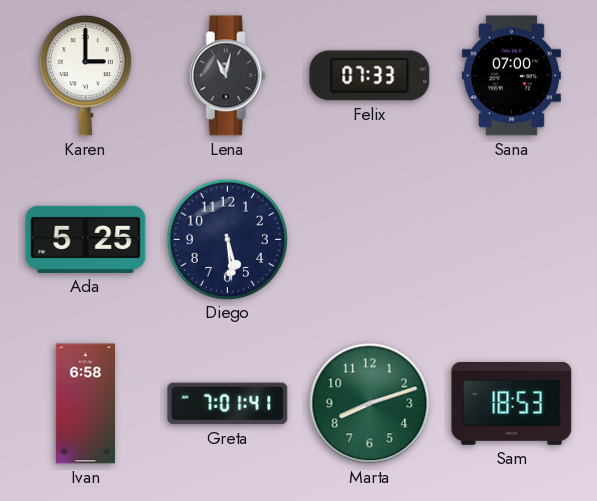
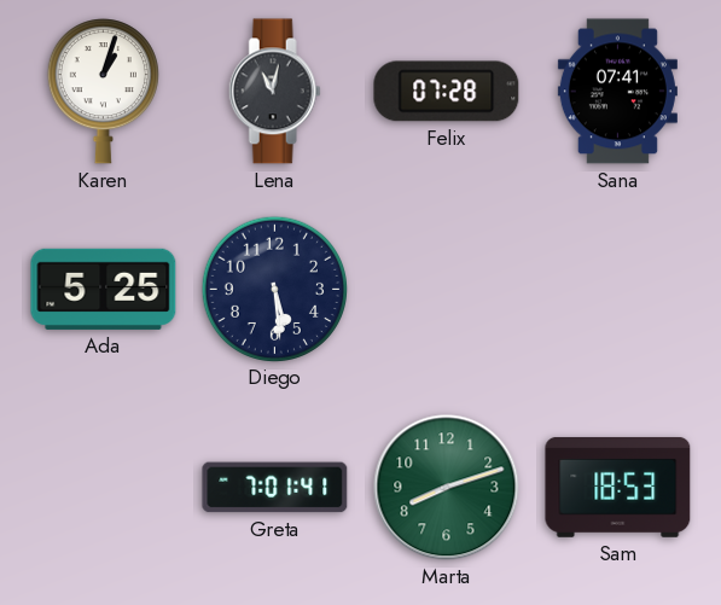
Karen: 3:00 -> 1:03 (103, 92)
Felix: 07:33 -> 07:28 (447, 92)
Sana: 07:00 -> 07:41 (617, 92)
Ivan: 6:58 -> none (85, 404)
